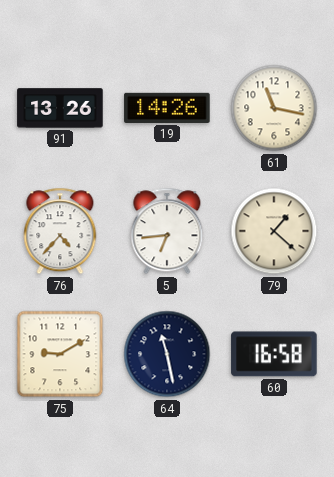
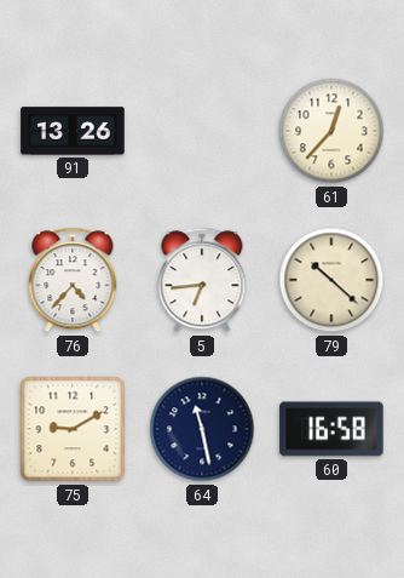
19: 14:26 -> none (167, 108)
61: 11:17 -> 12:37 (331, 131)
79: 1:22 -> 10:22 (331, 280)
